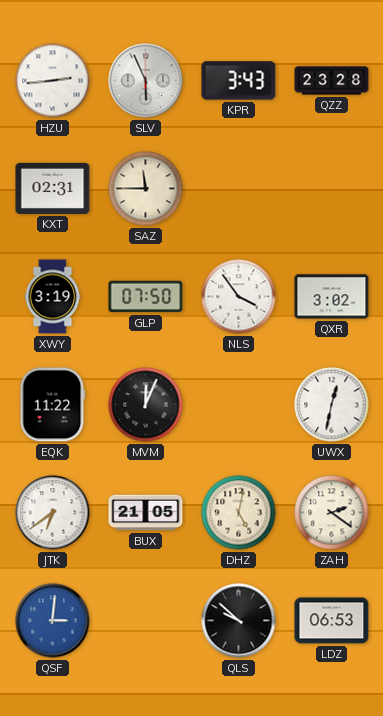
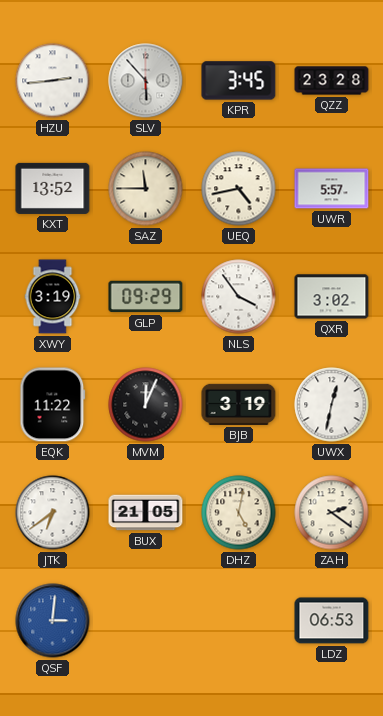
SLV: 5:56 -> 5:53 (146, 81)
KPR: 3:43 -> 3:45 (239, 81)
KXT: 02:31 -> 13:52 (53, 188)
UEQ: none -> 4:43 (239, 189)
UWR: none -> 5:57 (332, 189)
GLP: 07:50 -> 09:29 (146, 297)
BJB: none -> 3:19 (239, 404)
QLS: 9:52 -> none (239, 621)
